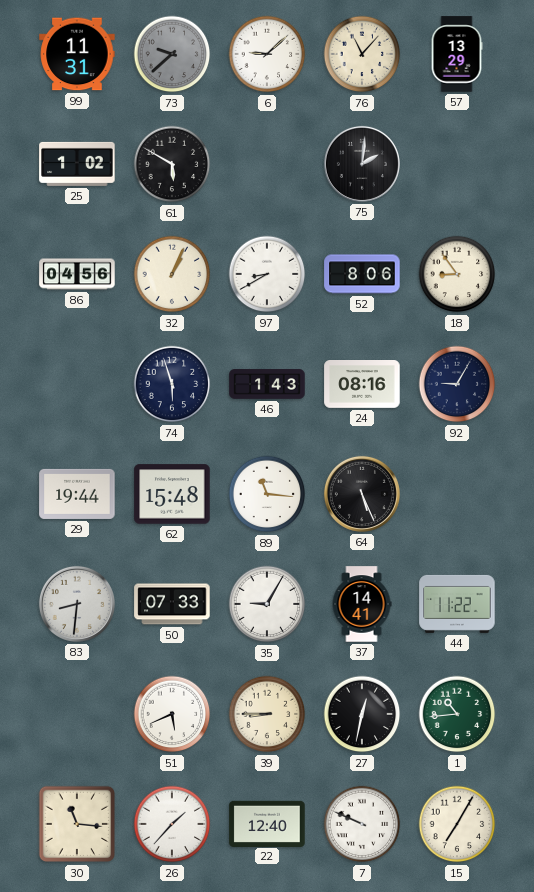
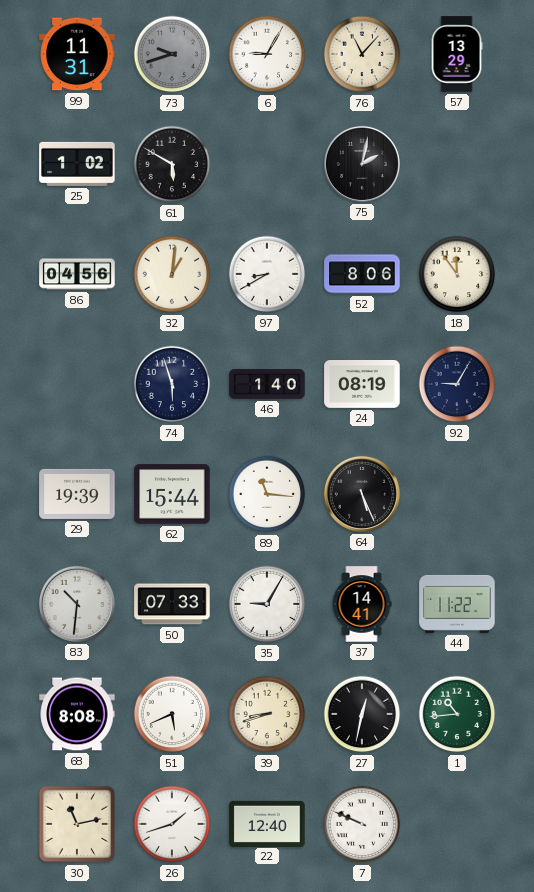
73: 9:38 -> 9:42 (172, 54)
6: 9:08 -> 9:05 (267, 54)
75: 2:01 -> 2:02 (362, 164)
32: 1:04 -> 1:01 (172, 274)
18: 8:54 -> 11:54 (457, 274)
46: 1:43 -> 1:40 (267, 384)
24: 08:16 -> 08:19 (362, 385)
29: 19:44 -> 19:39 (77, 494)
62: 15:48 -> 15:44 (172, 494)
83: 8:31 -> 10:31 (77, 604)
68: none -> 8:08 (77, 714)
39: 8:45 -> 8:42 (267, 714)
30: 11:16 -> 11:13 (77, 824)
26: 1:37 -> 1:42 (172, 824)
15: 7:05 -> none (457, 824)
